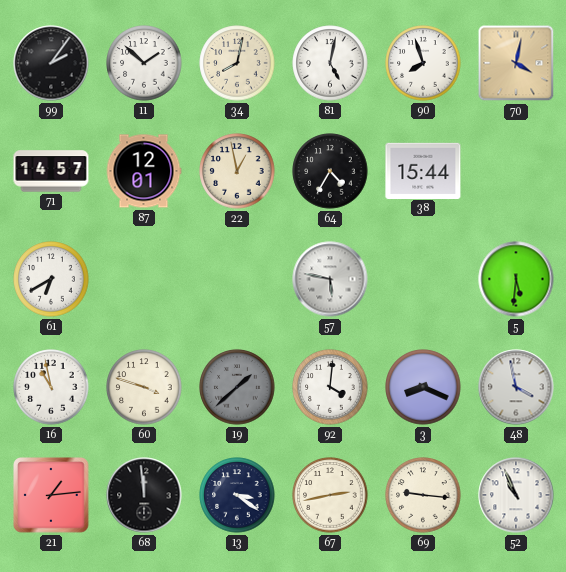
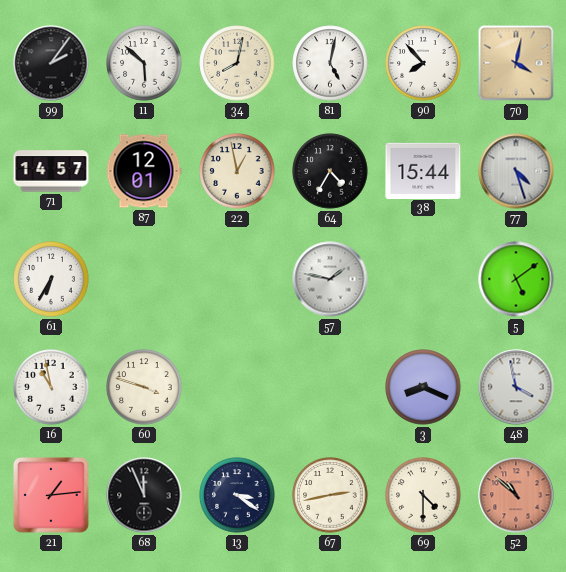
11: 1:52 -> 5:52 (144, 63)
90: 7:57 -> 7:53 (423, 63)
77: none -> 4:27 (516, 171)
61: 6:40 -> 6:35 (51, 279)
57: 5:47 -> 1:47 (330, 279)
5: 5:31 -> 5:09 (516, 279)
19: 1:38 -> none (237, 387)
92: 4:01 -> none (330, 387)
68: 11:59 -> 11:56 (144, 495)
69: 9:16 -> 4:30 (423, 495)
52: 10:56 -> 10:52 (516, 495)
52 dial: white -> salmon (516, 495)
